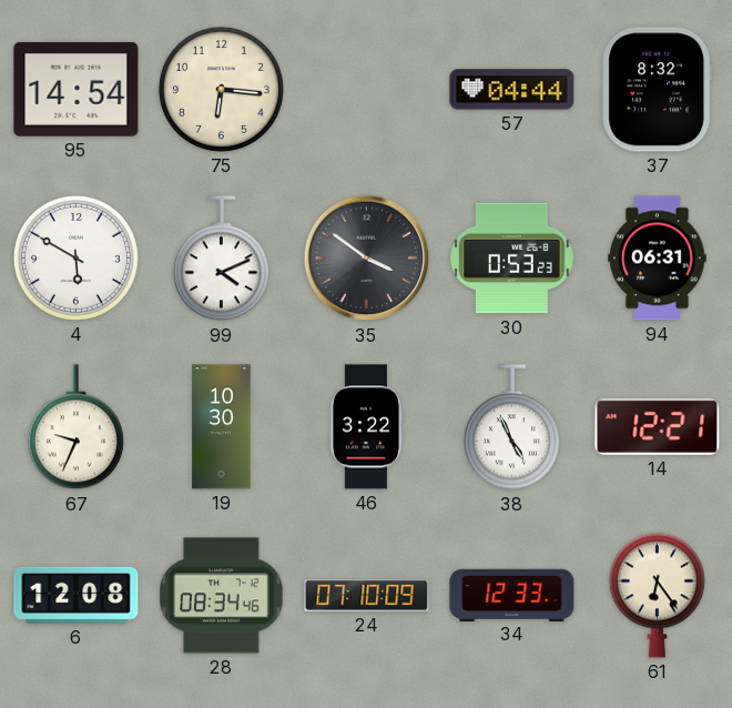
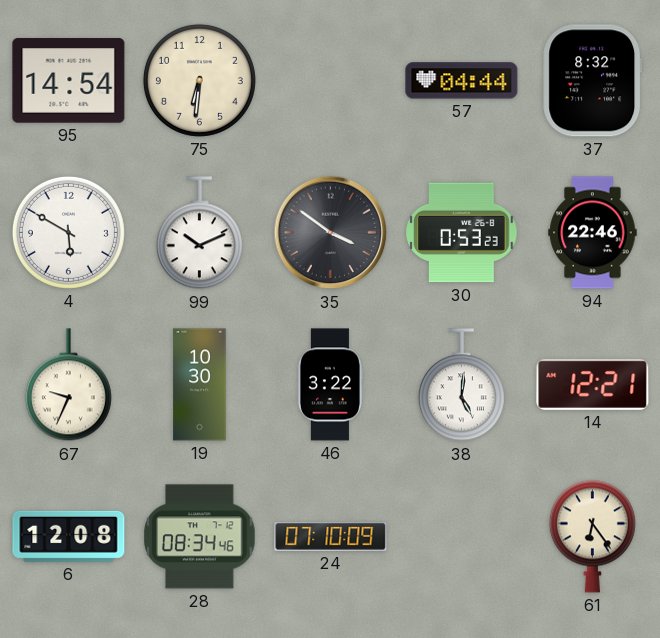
75: 6:16 -> 6:31 (199, 80)
99: 4:11 -> 10:11 (199, 233)
94: 06:31 -> 22:46 (593, 233)
38: 4:56 -> 5:01 (461, 385)
34: 12:33 -> none (512, 595)
